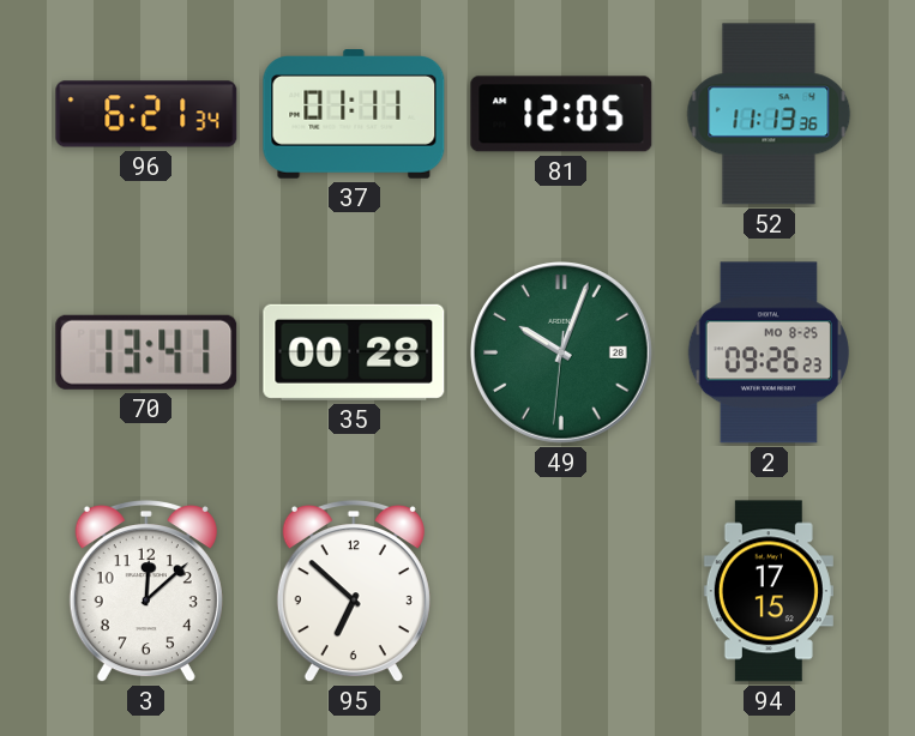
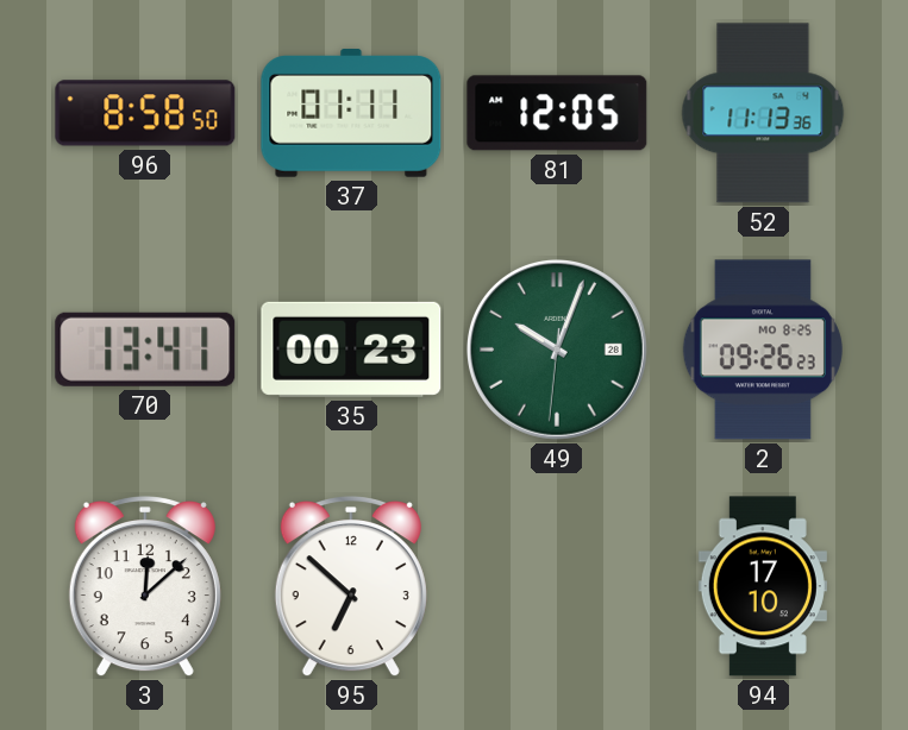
96: 6:21 -> 8:58 (145, 113)
35: 00:28 -> 00:23 (351, 350)
94: 17:15 -> 17:10 (763, 586)
